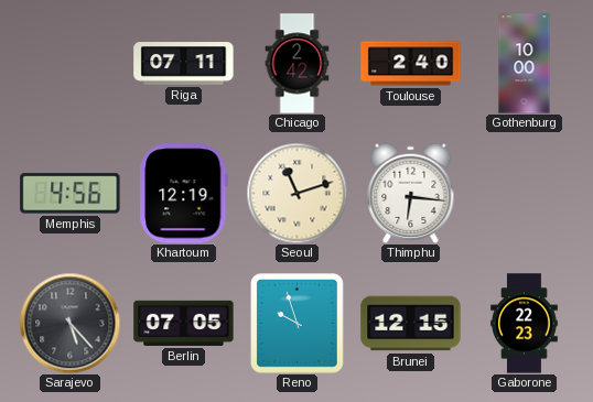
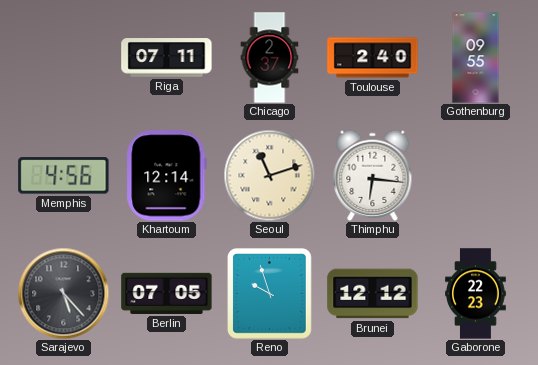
Chicago: 2:42 -> 2:37 (270, 58)
Gothenburg: 10:00 -> 09:55 (476, 58)
Khartoum: 12:19 -> 12:14 (167, 176)
Brunei: 12:15 -> 12:12 (373, 294)
